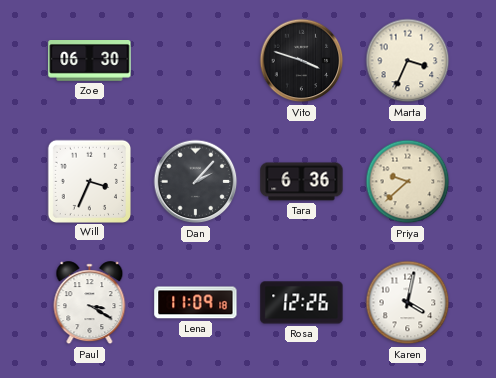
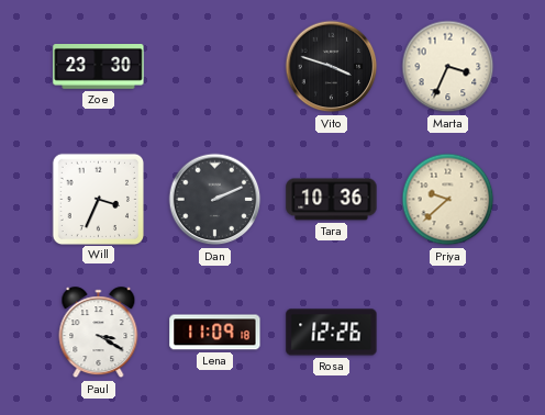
Zoe: 06:30 -> 23:30 (99, 67)
Dan: 2:07 -> 2:11 (215, 200)
Tara: 6:36 -> 10:36 (332, 200)
Karen: 4:02 -> none (408, 303)
